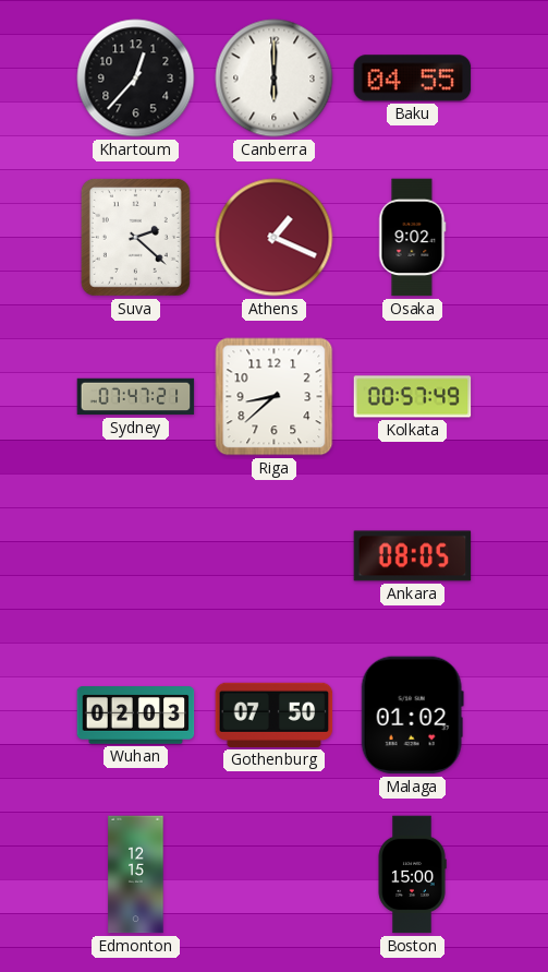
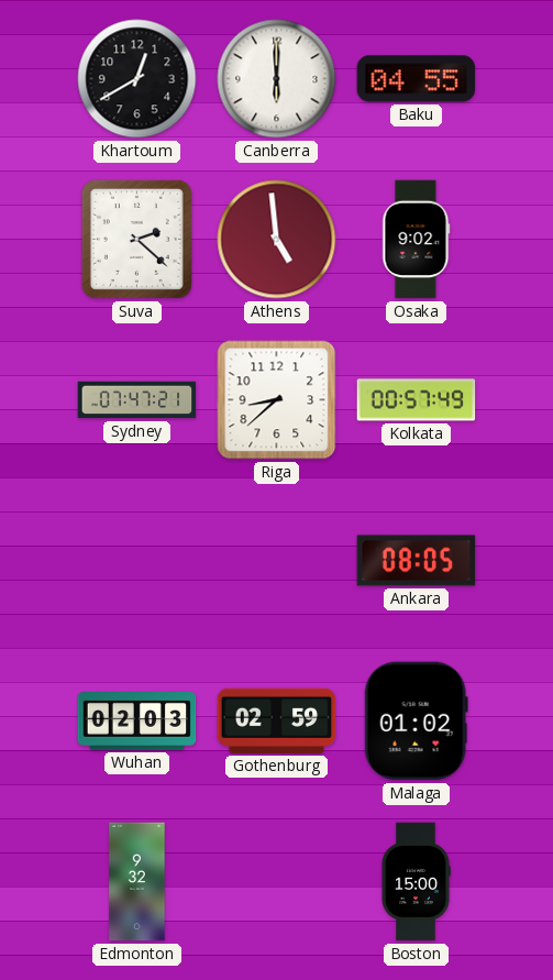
Khartoum: 12:37 -> 12:40 (137, 79)
Athens: 1:19 -> 4:59 (277, 240)
Gothenburg: 07:50 -> 02:59 (277, 720)
Edmonton: 12:15 -> 9:32 (137, 882)
